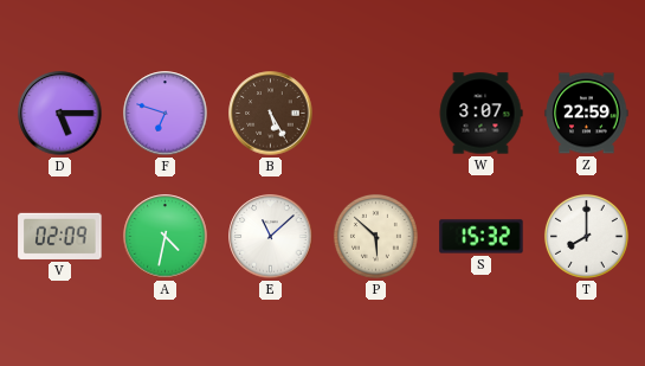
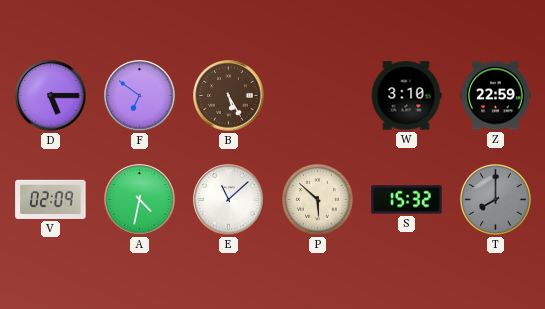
F: 6:48 -> 6:51 (140, 96)
W: 3:07 -> 3:10 (406, 96)
T dial: white -> grey (495, 199)
